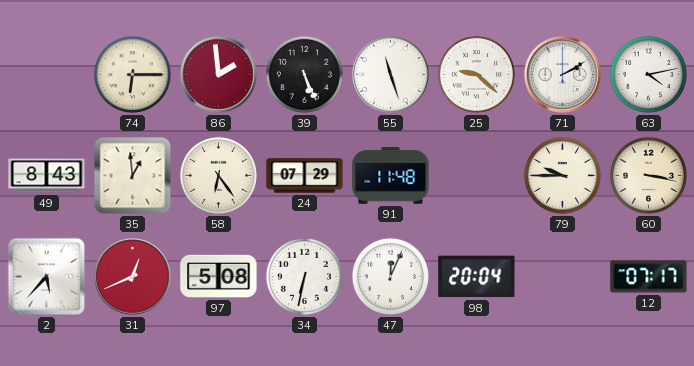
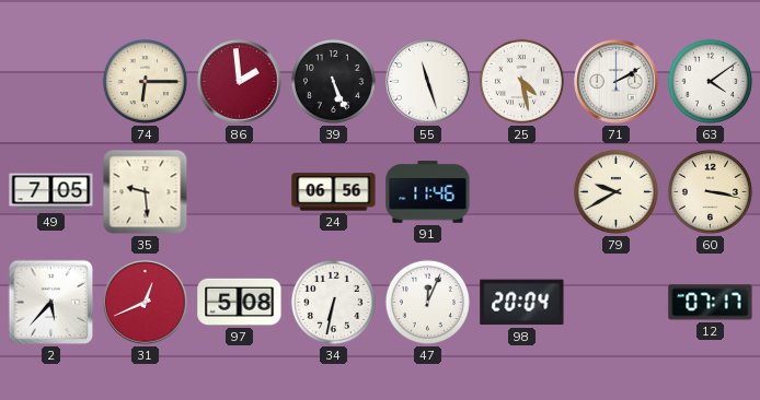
25: 9:22 -> 4:28 (521, 81)
63: 4:13 -> 4:09 (710, 81)
49: 8:43 -> 7:05 (51, 192)
35: 12:59 -> 9:29 (146, 192)
58: 6:24 -> none (218, 175)
24: 07:29 -> 06:56 (334, 192)
91: 11:48 -> 11:46 (428, 192)
79: 9:45 -> 9:40 (615, 191)
